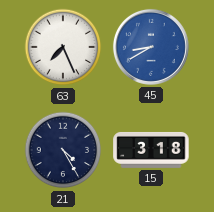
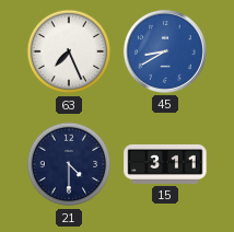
21: 4:25 -> 4:30 (69, 164)
15: 3:18 -> 3:11 (165, 164)
